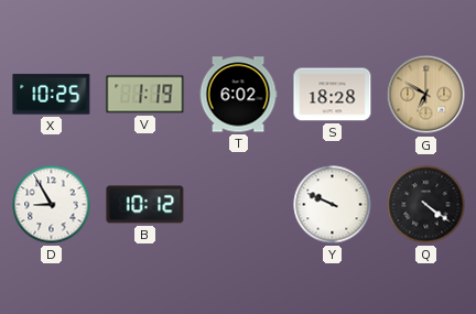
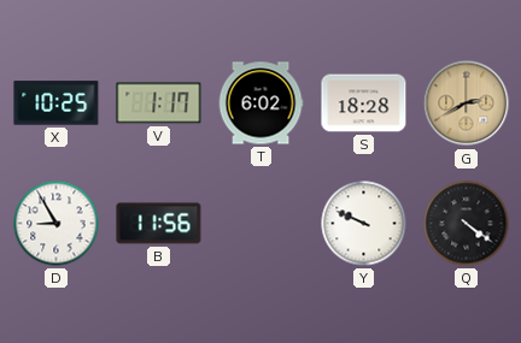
V: 1:19 -> 1:17 (159, 104)
G: 6:50 -> 2:40 (467, 104)
B: 10:12 -> 11:56 (159, 224)
